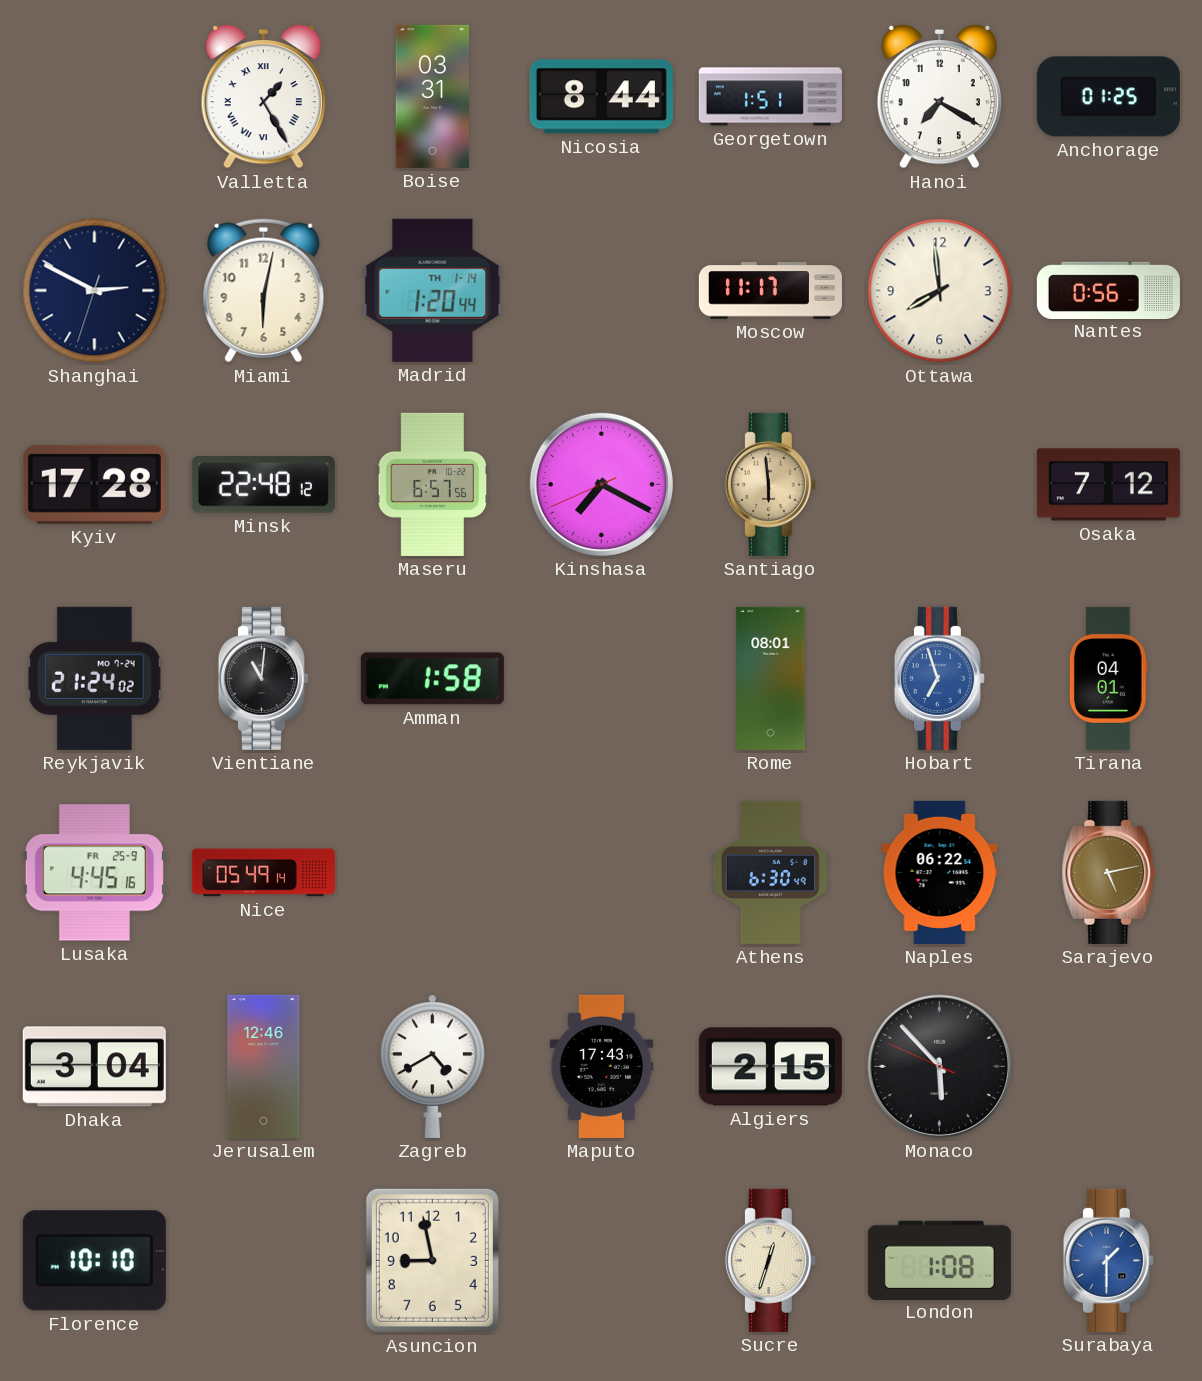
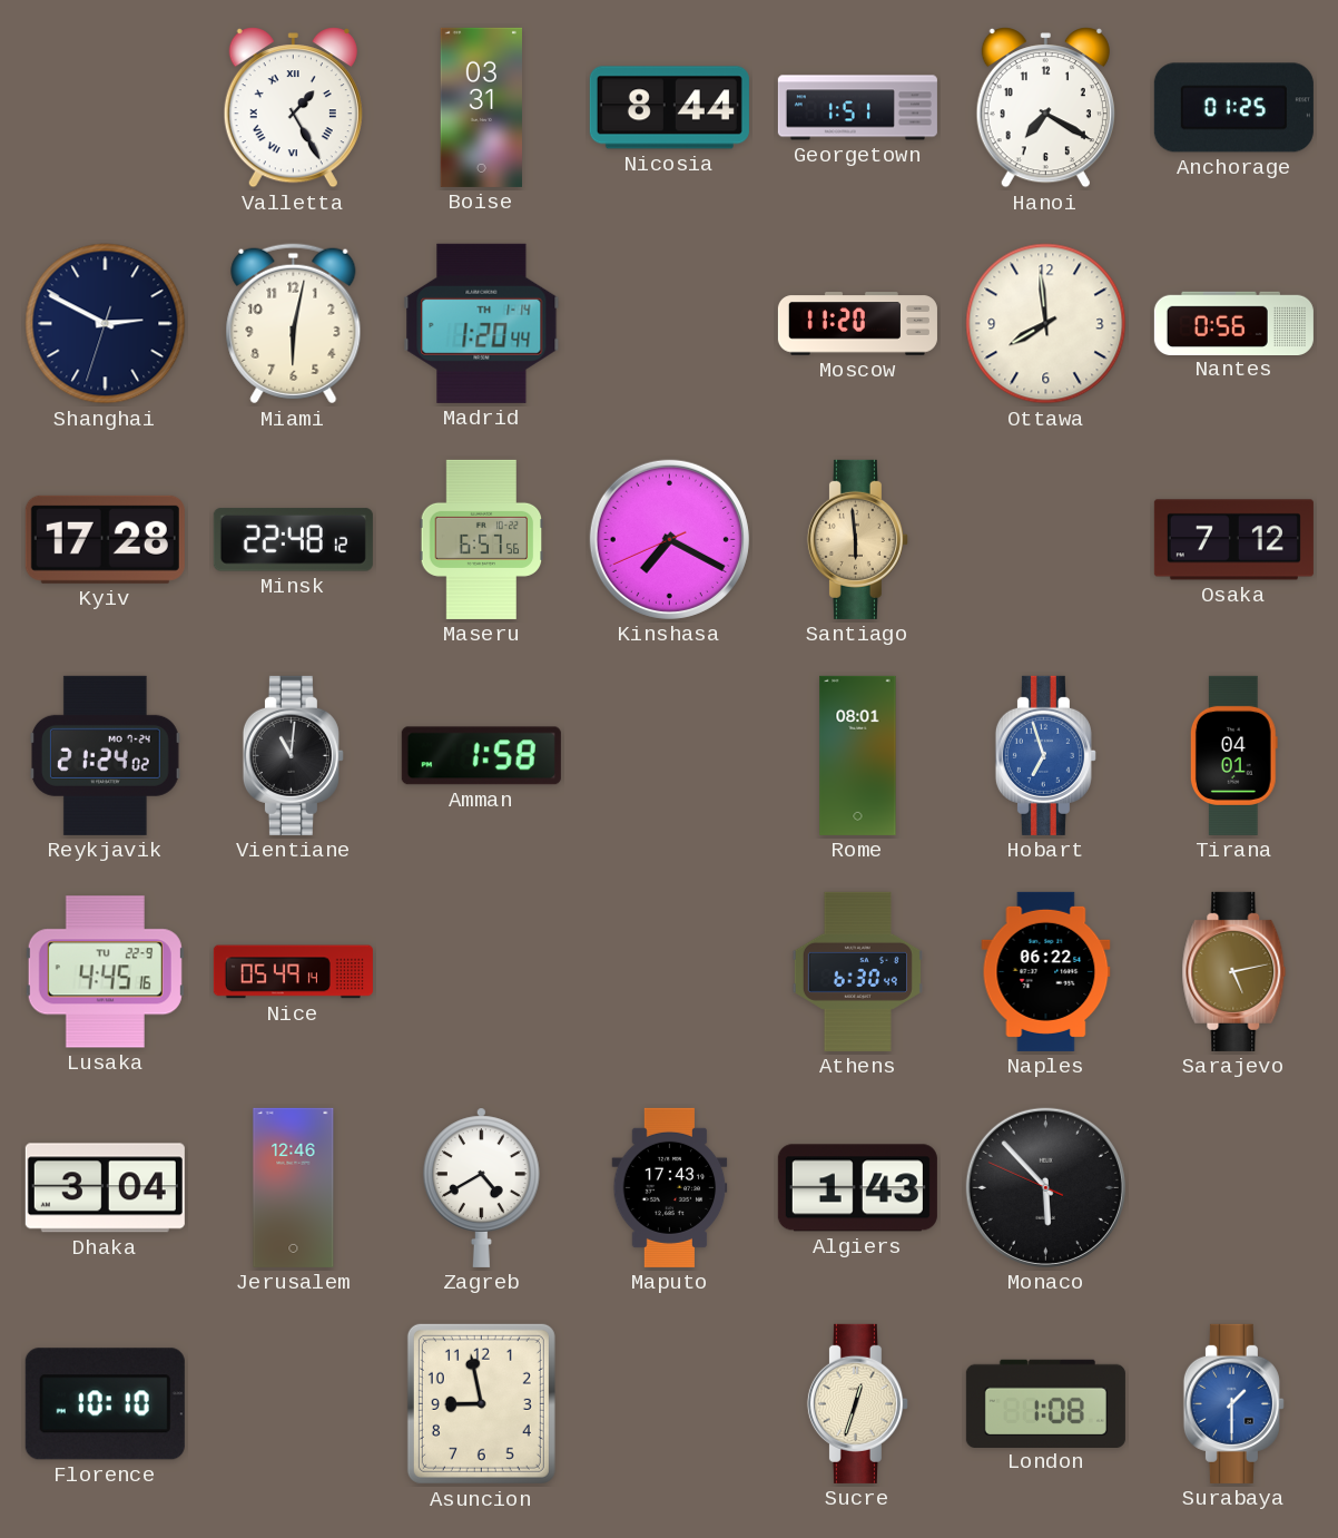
Moscow: 11:17 -> 11:20 (857, 324)
Lusaka date: FR 25-9 -> TU 22-9 (105, 972)
Algiers: 2:15 -> 1:43 (857, 1188)
